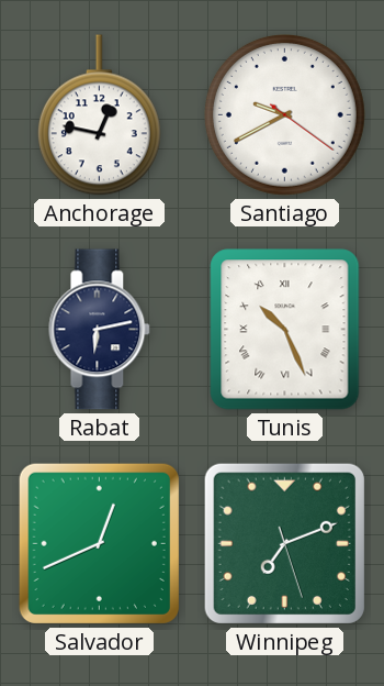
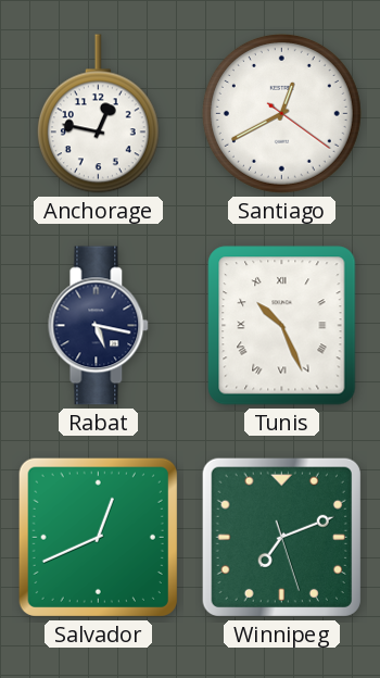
Santiago: 9:40 -> 12:40 (281, 113)
Rabat: 6:13 -> 5:17 (99, 326)
